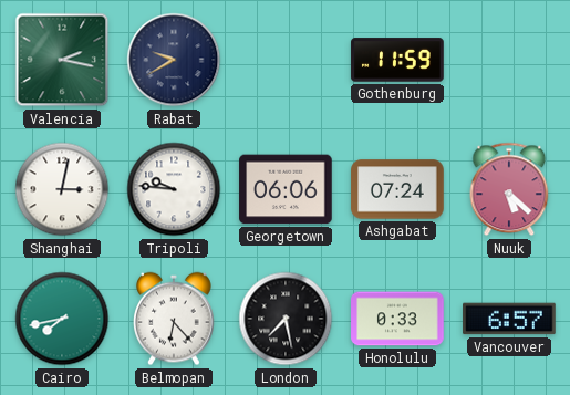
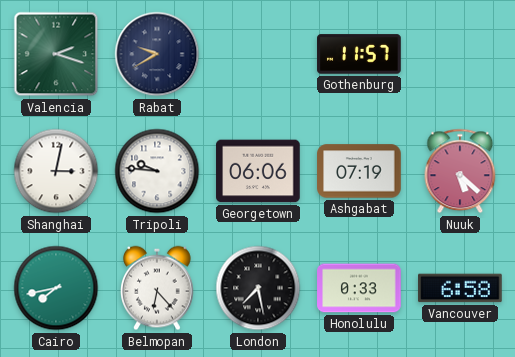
Valencia: 2:17 -> 2:18 (56, 54)
Gothenburg: 11:59 -> 11:57 (359, 54)
Ashgabat: 07:24 -> 07:19 (359, 171)
Vancouver: 6:57 -> 6:58 (460, 288)
